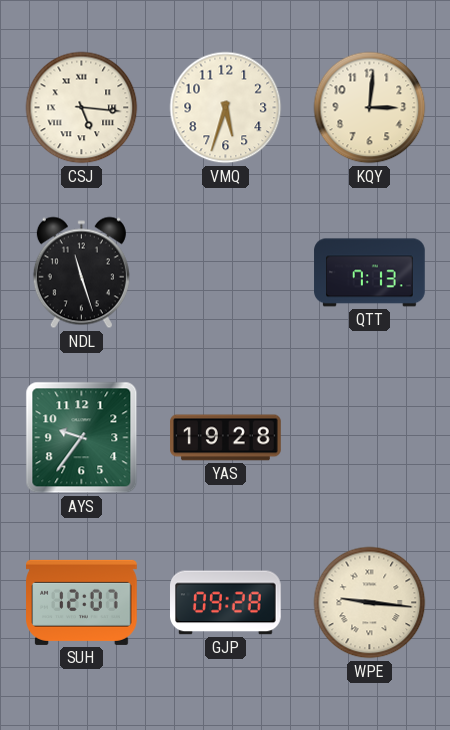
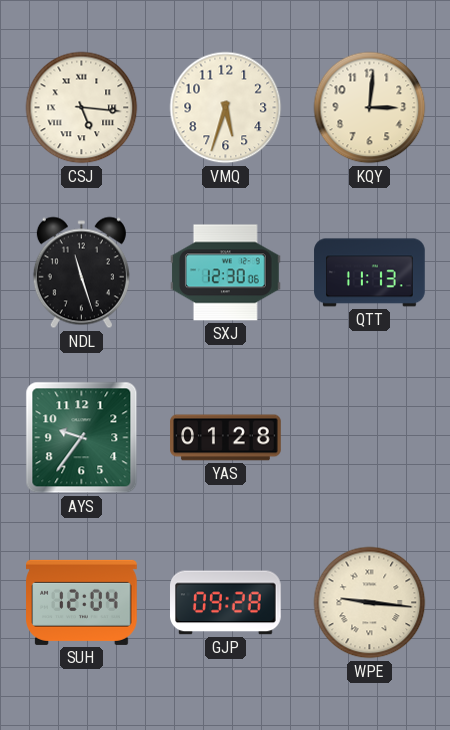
SXJ: none -> 12:30 (226, 273)
QTT: 7:13 -> 11:13 (370, 273)
YAS: 19:28 -> 01:28 (226, 438)
SUH: 12:07 -> 12:04 (82, 602)
